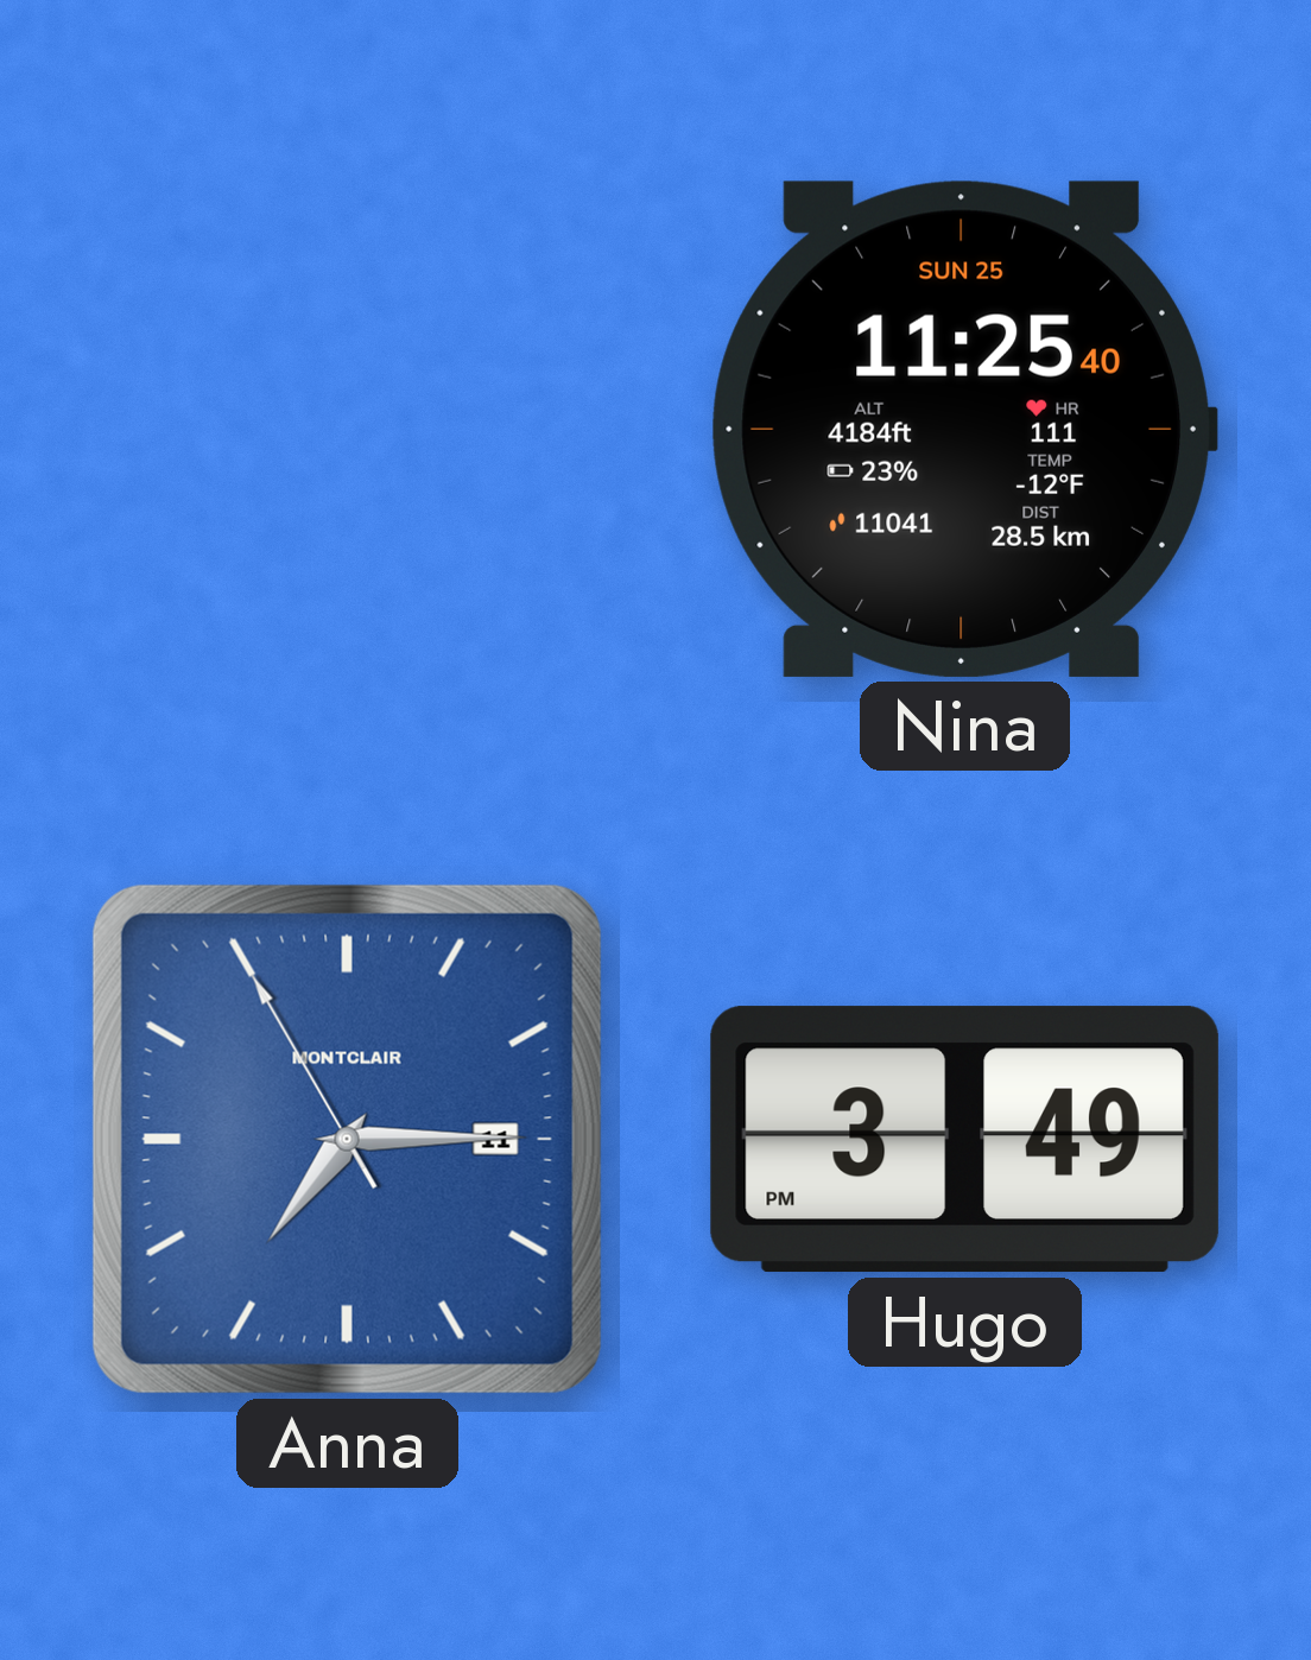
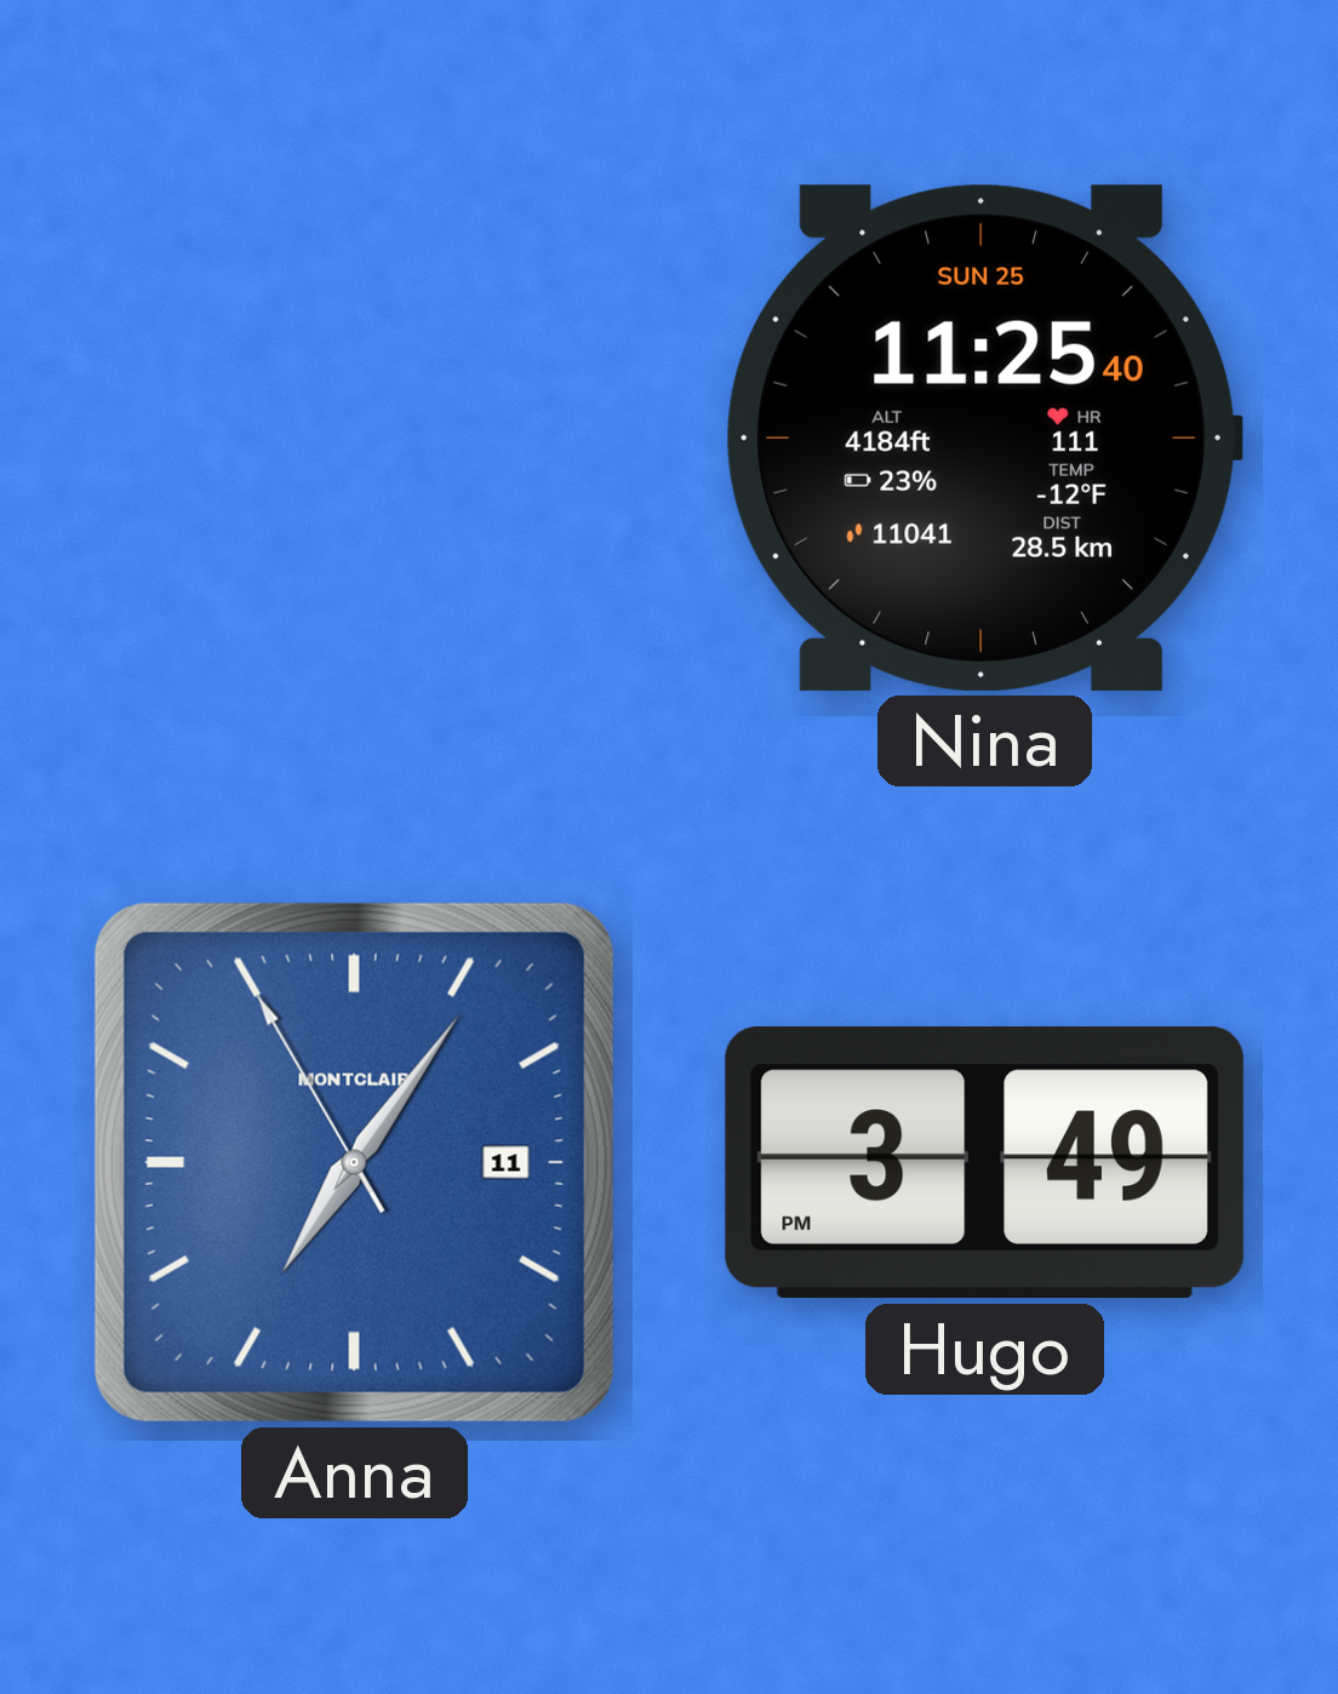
Anna: 7:14 -> 7:05 (354, 1162)
